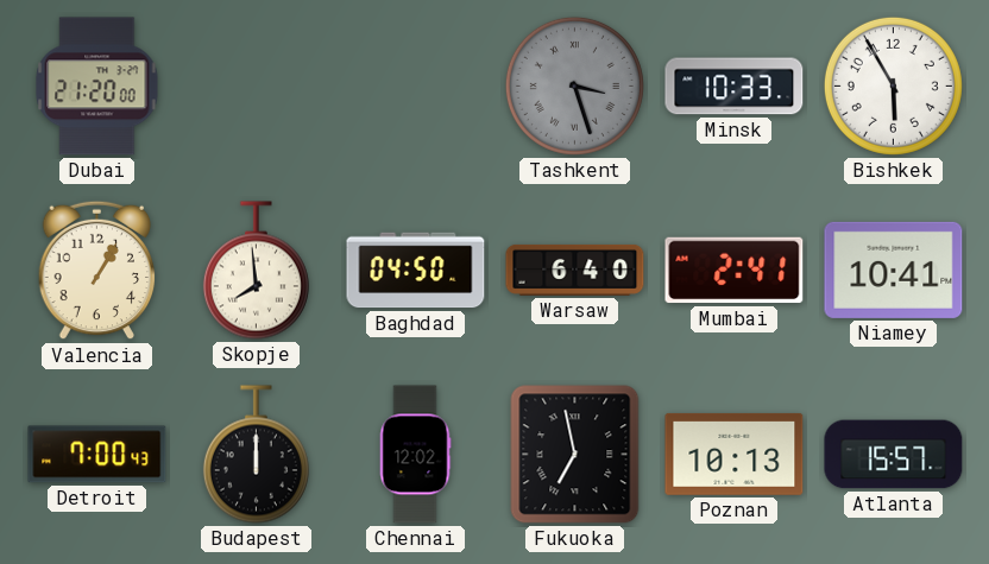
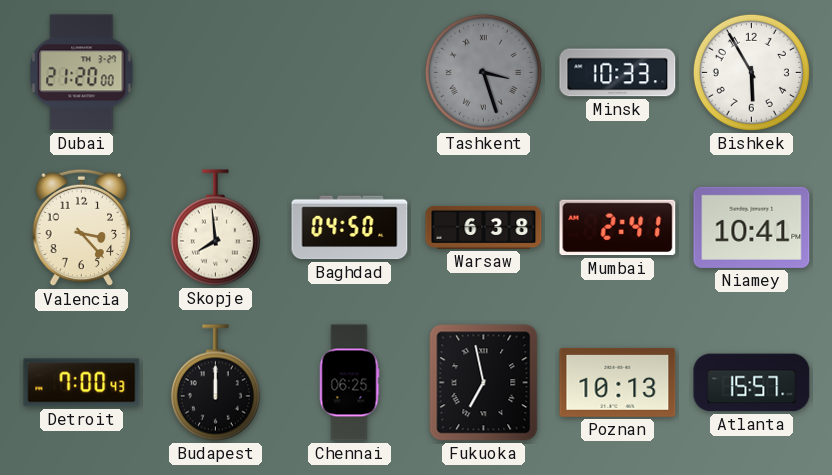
Valencia: 1:05 -> 3:23 (82, 228)
Warsaw: 6:40 -> 6:38 (484, 227)
Chennai: 12:02 -> 06:25 (349, 383)
